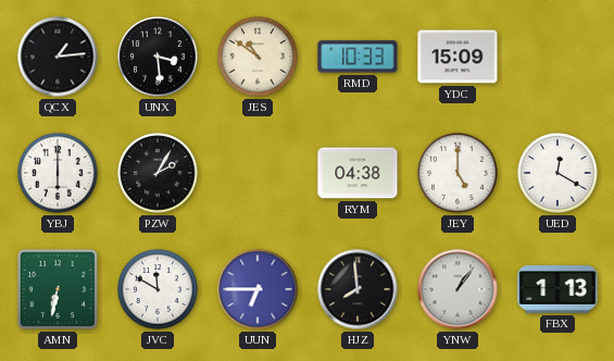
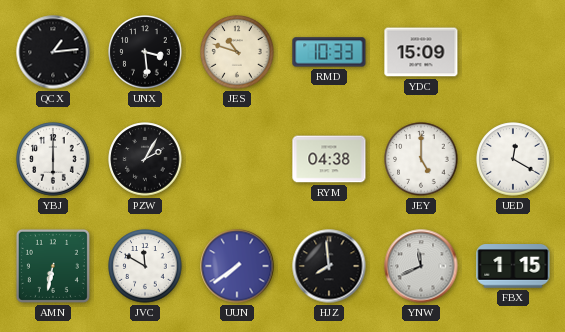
JES: 10:51 -> 10:48 (237, 52)
UUN: 6:45 -> 7:39 (237, 266)
YNW: 1:06 -> 11:41 (421, 266)
FBX: 1:13 -> 1:15 (513, 267)
